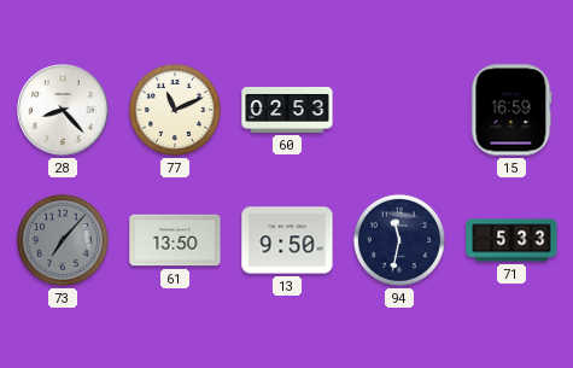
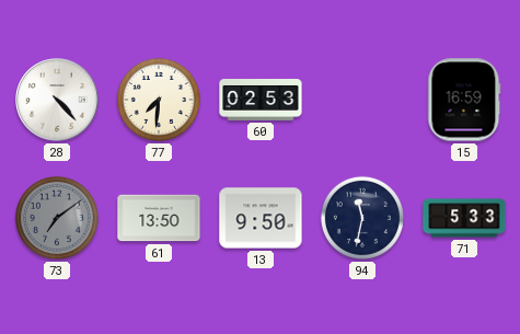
28: 8:23 -> 4:23 (57, 100)
77: 11:11 -> 7:31 (159, 100)
73: 7:07 -> 7:09 (57, 218)
